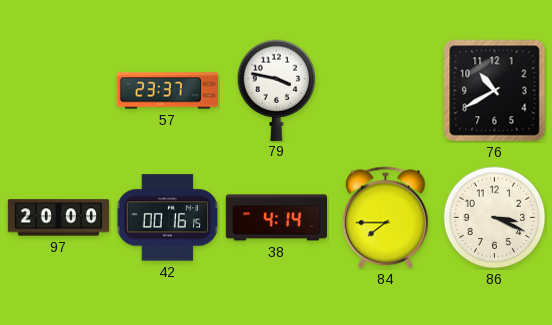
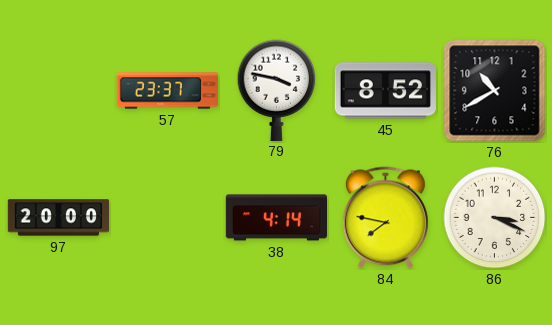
45: none -> 8:52 (385, 91)
42: 00:16 -> none (168, 218)
84: 7:45 -> 7:47 (385, 218)
